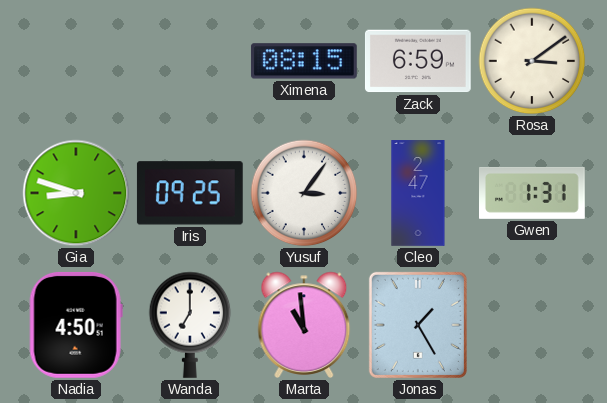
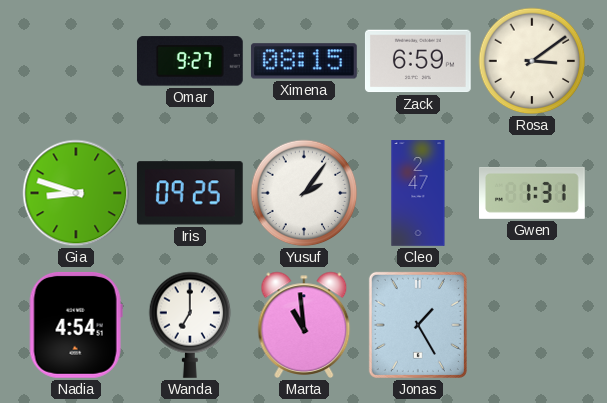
Omar: none -> 9:27 (190, 61)
Yusuf: 3:06 -> 2:06 (304, 193)
Nadia: 4:50 -> 4:54 (76, 325)
